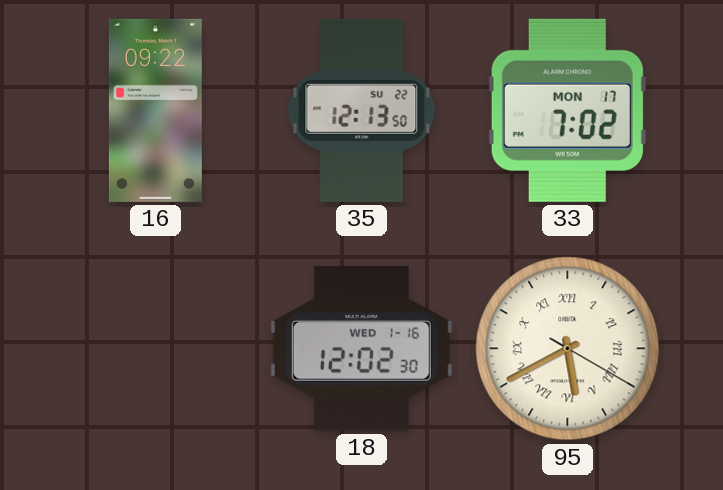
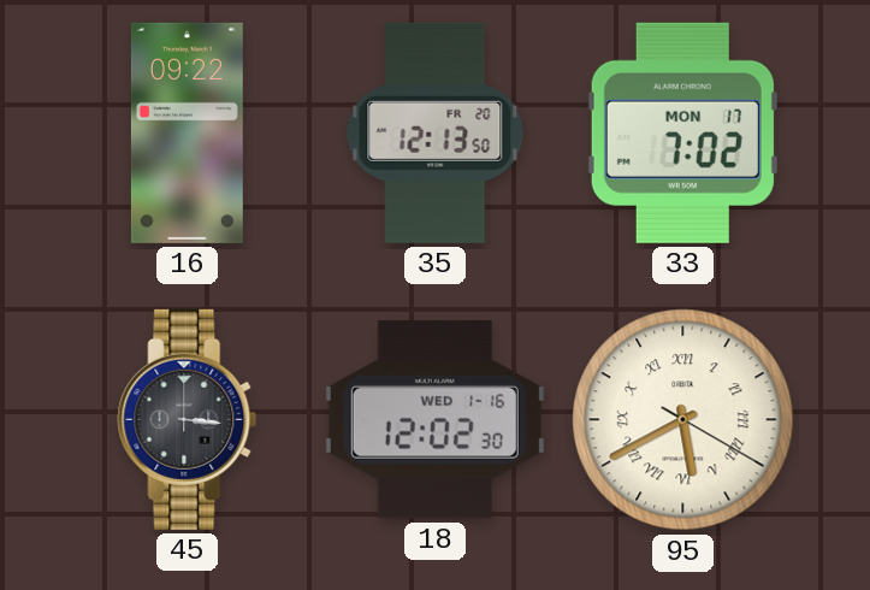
35 date: SU 22 -> FR 20 (436, 132)
45: none -> 3:16 (188, 419)
